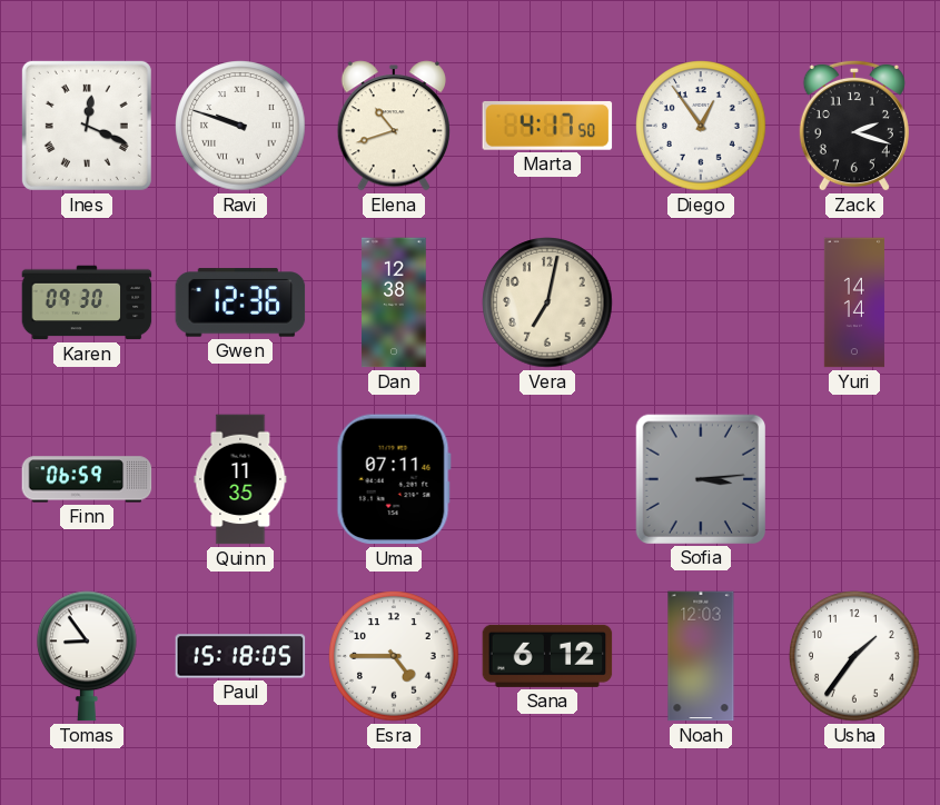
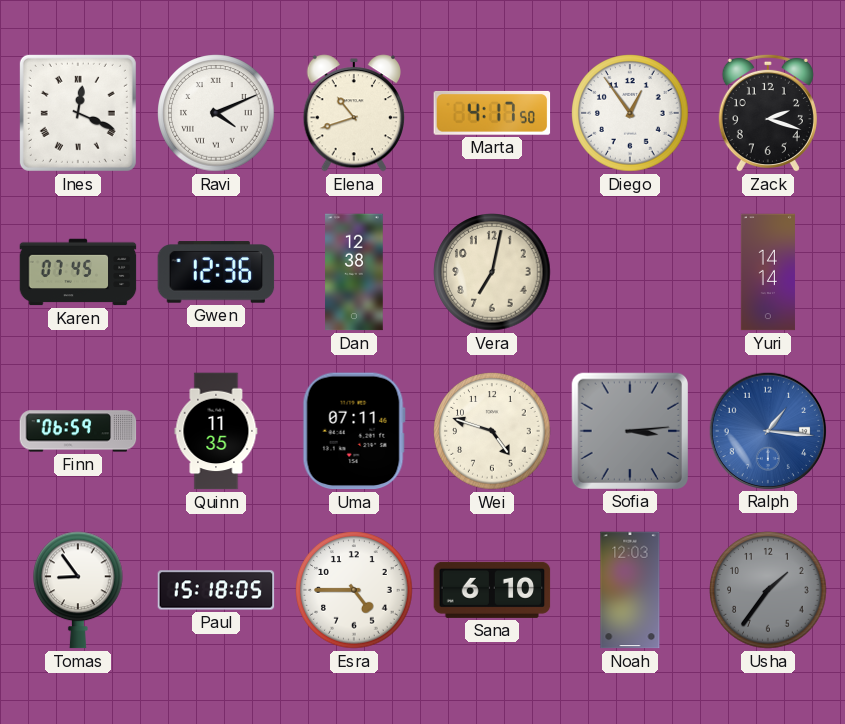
Ravi: 9:48 -> 4:11 (216, 113)
Karen: 09:30 -> 07:45 (78, 272)
Wei: none -> 4:48 (492, 431)
Ralph: none -> 1:16 (767, 430)
Sana: 6:12 -> 6:10 (492, 590)
Usha dial: white -> grey (768, 590)
